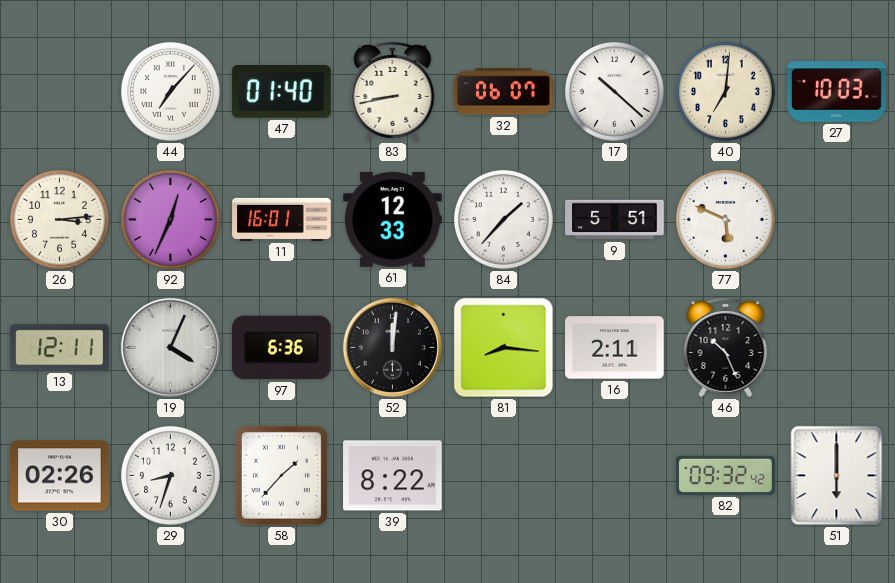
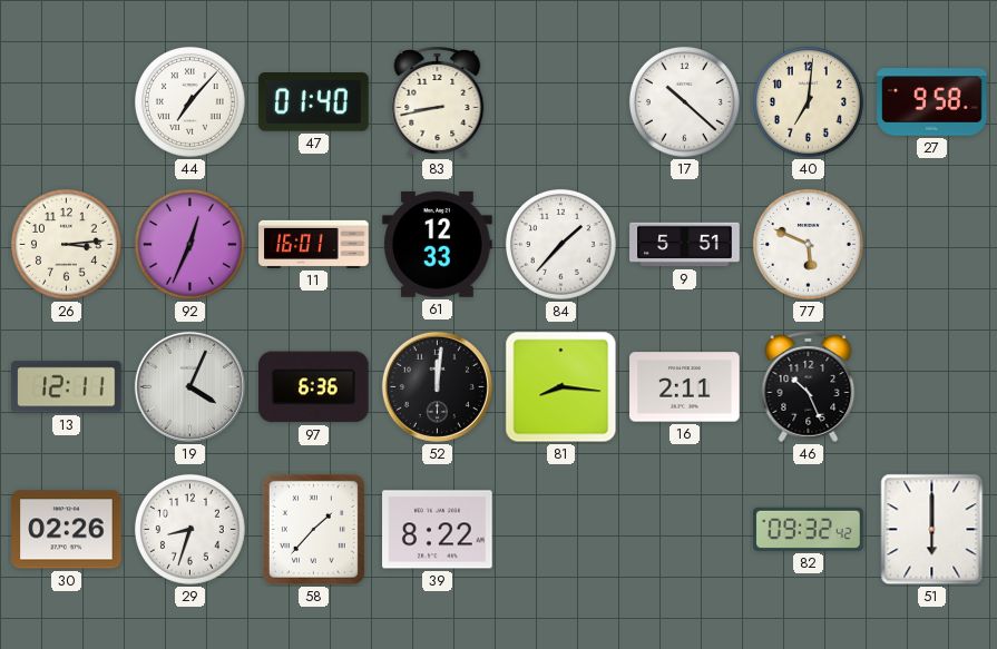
32: 06:07 -> none (504, 92)
27: 10:03 -> 9:58 (932, 102)
